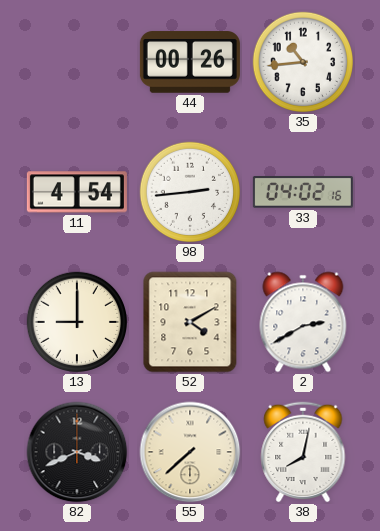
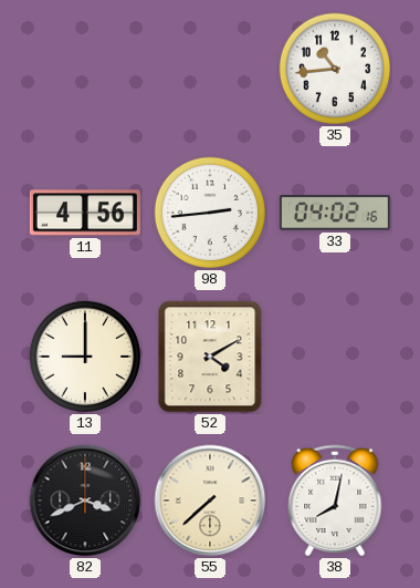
44: 00:26 -> none (190, 62)
11: 4:54 -> 4:56 (85, 213)
2: 2:40 -> none (303, 322)
